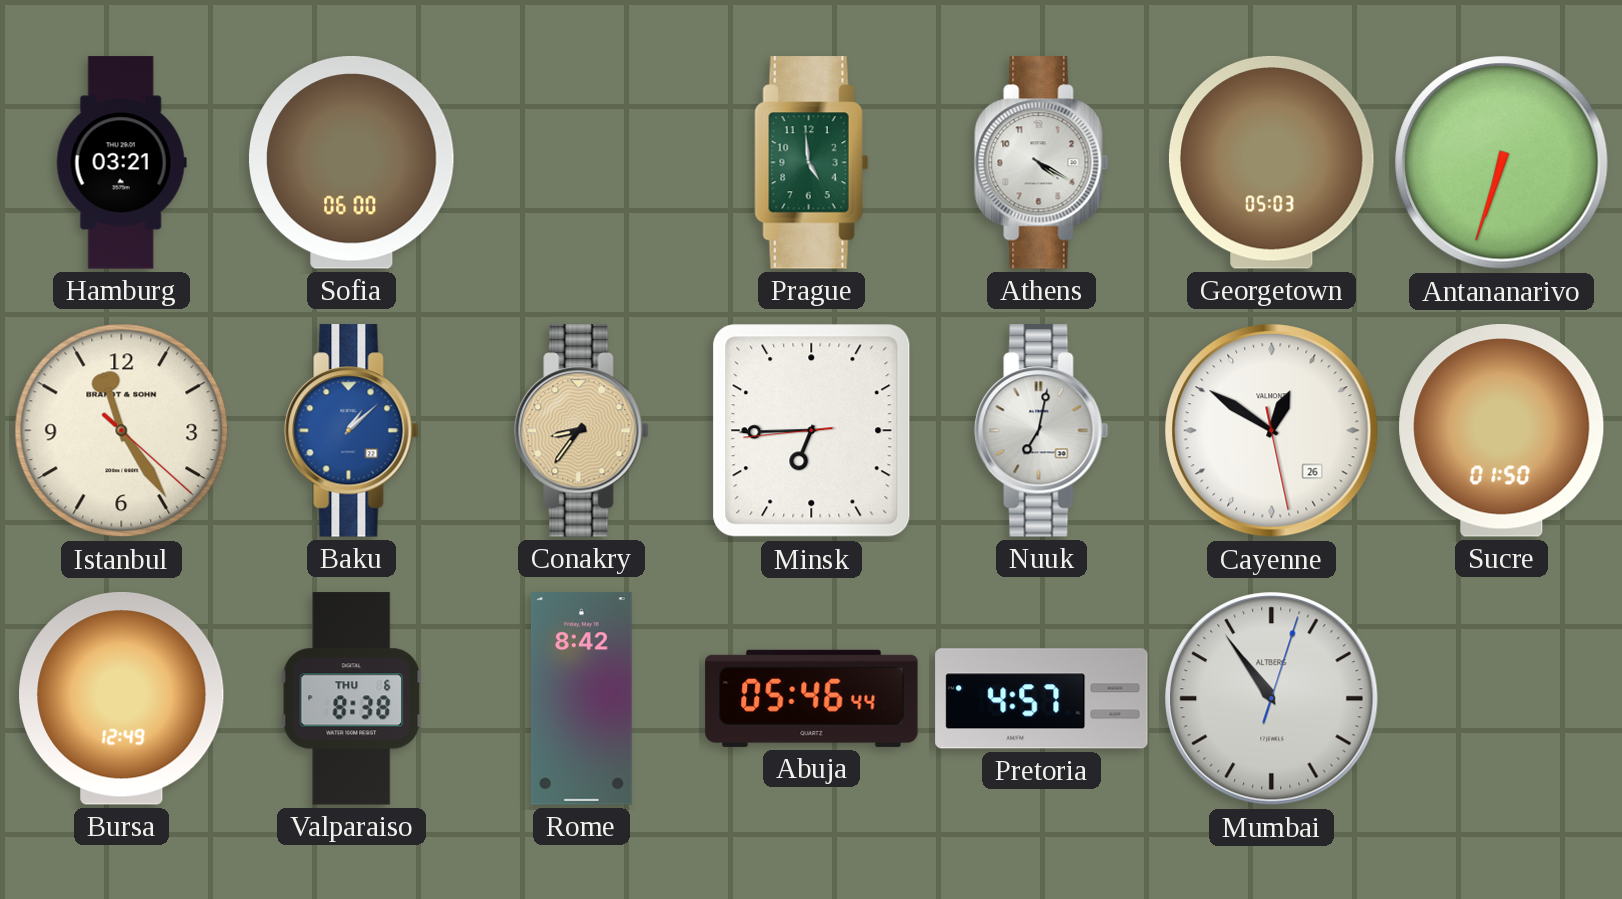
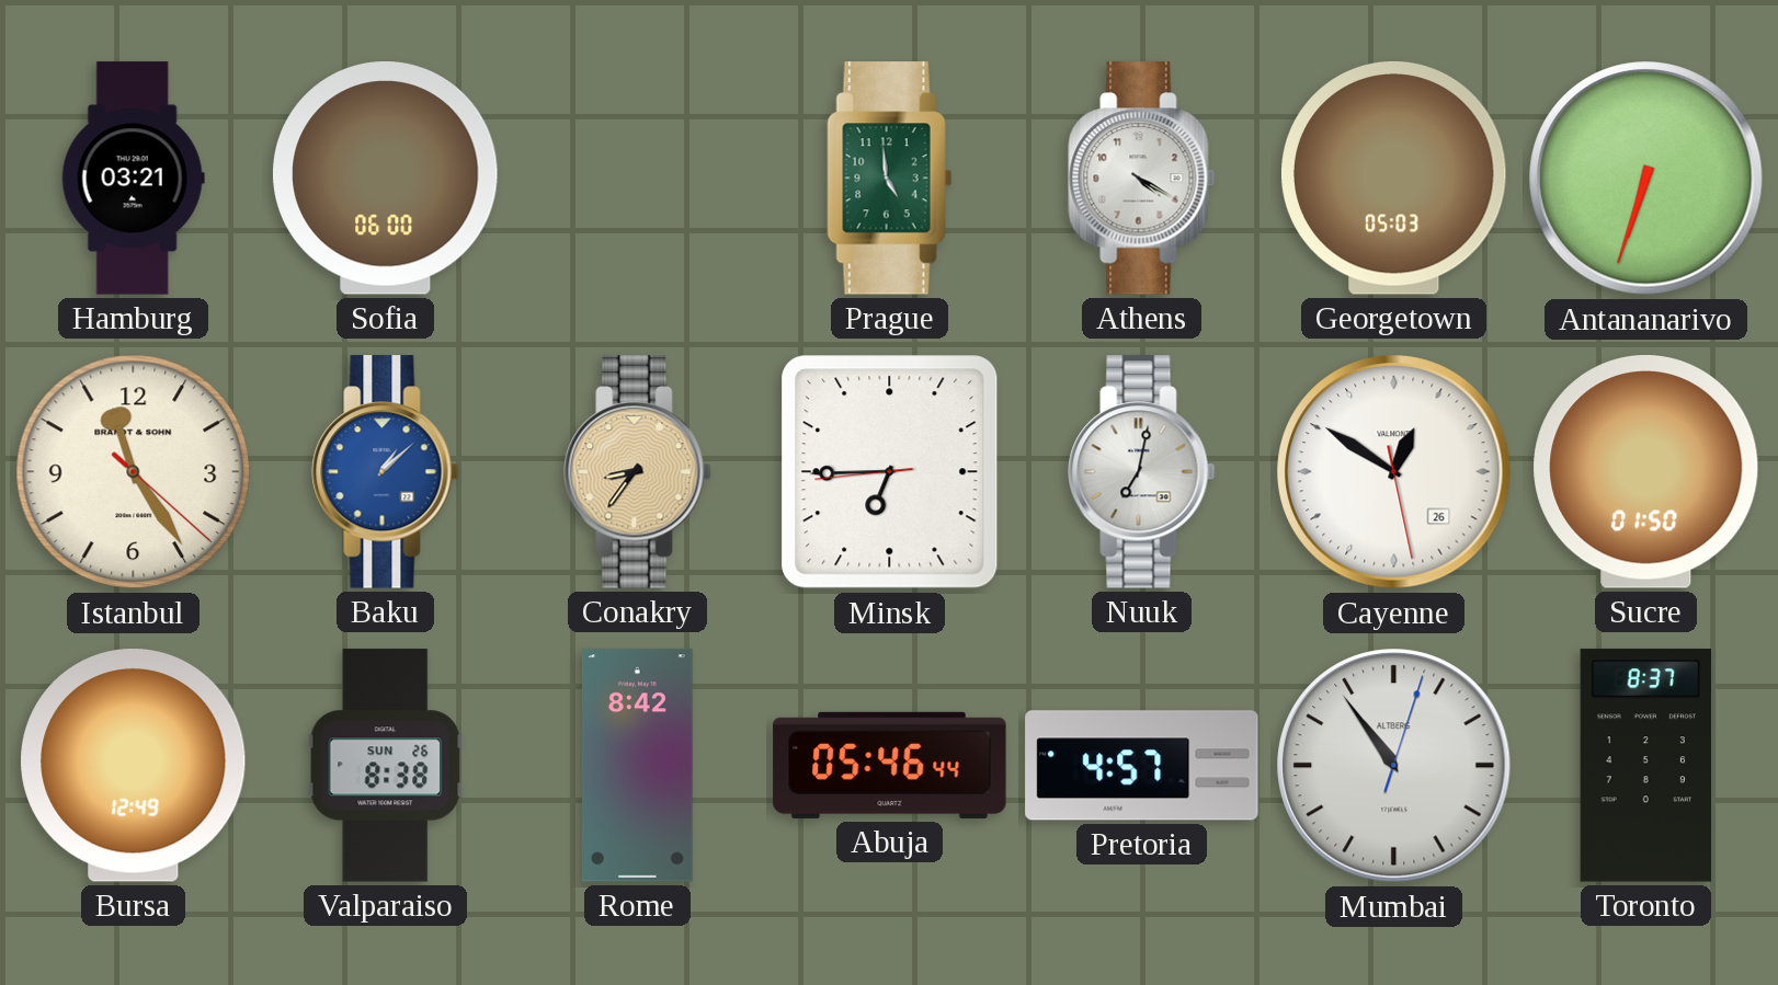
Valparaiso date: THU 6 -> SUN 26 (386, 766)
Toronto: none -> 8:37 (1645, 766)
